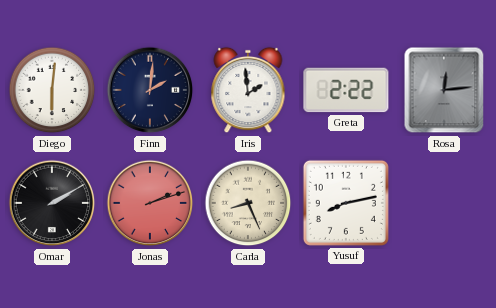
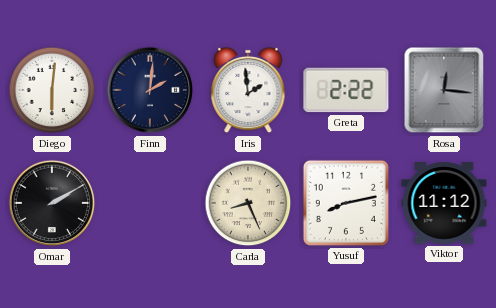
Rosa: 12:14 -> 12:16 (444, 90)
Jonas: 2:12 -> none (150, 203)
Viktor: none -> 11:12 (444, 203)
